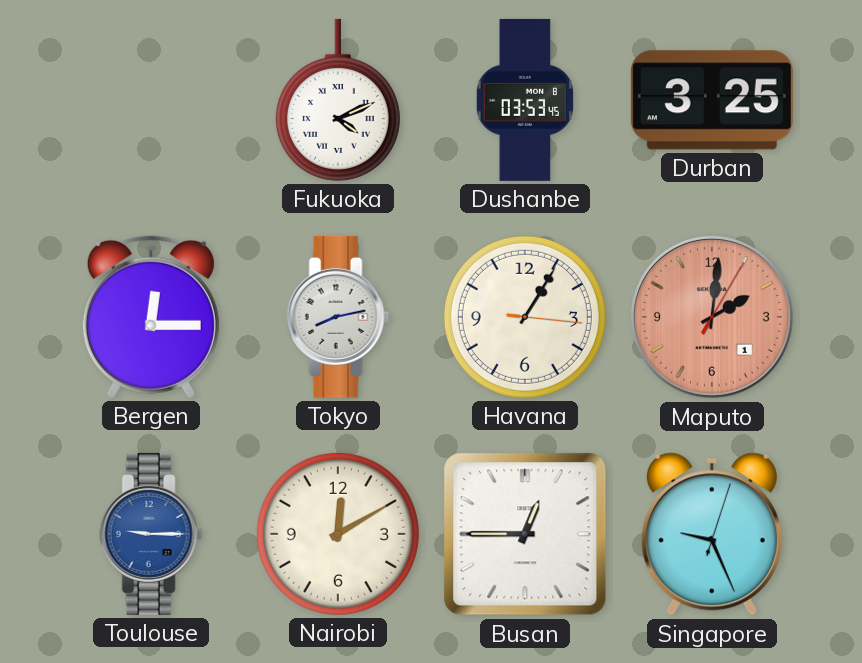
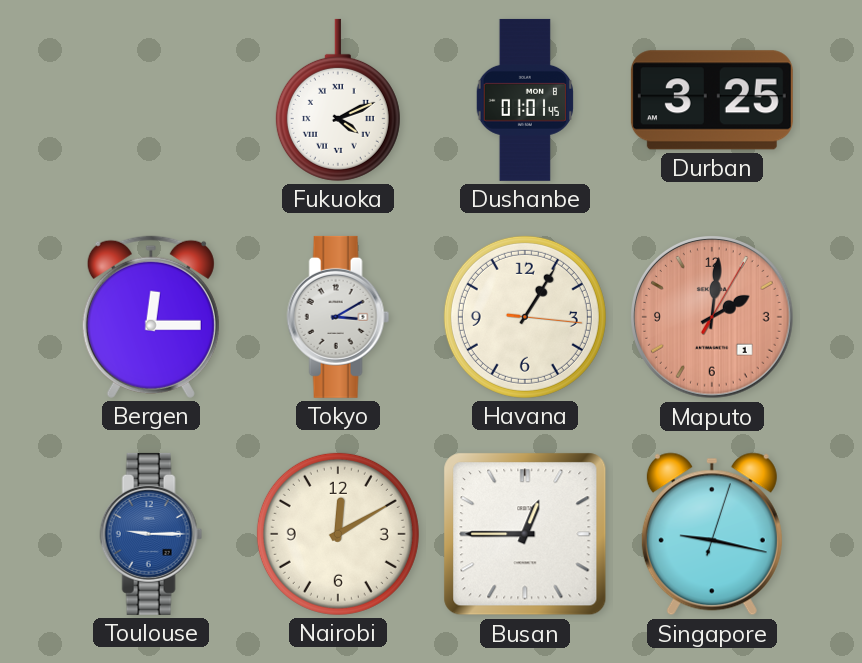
Dushanbe: 03:53 -> 01:01 (525, 100)
Tokyo: 8:13 -> 3:10 (338, 317)
Singapore: 9:26 -> 9:17 (712, 534)
